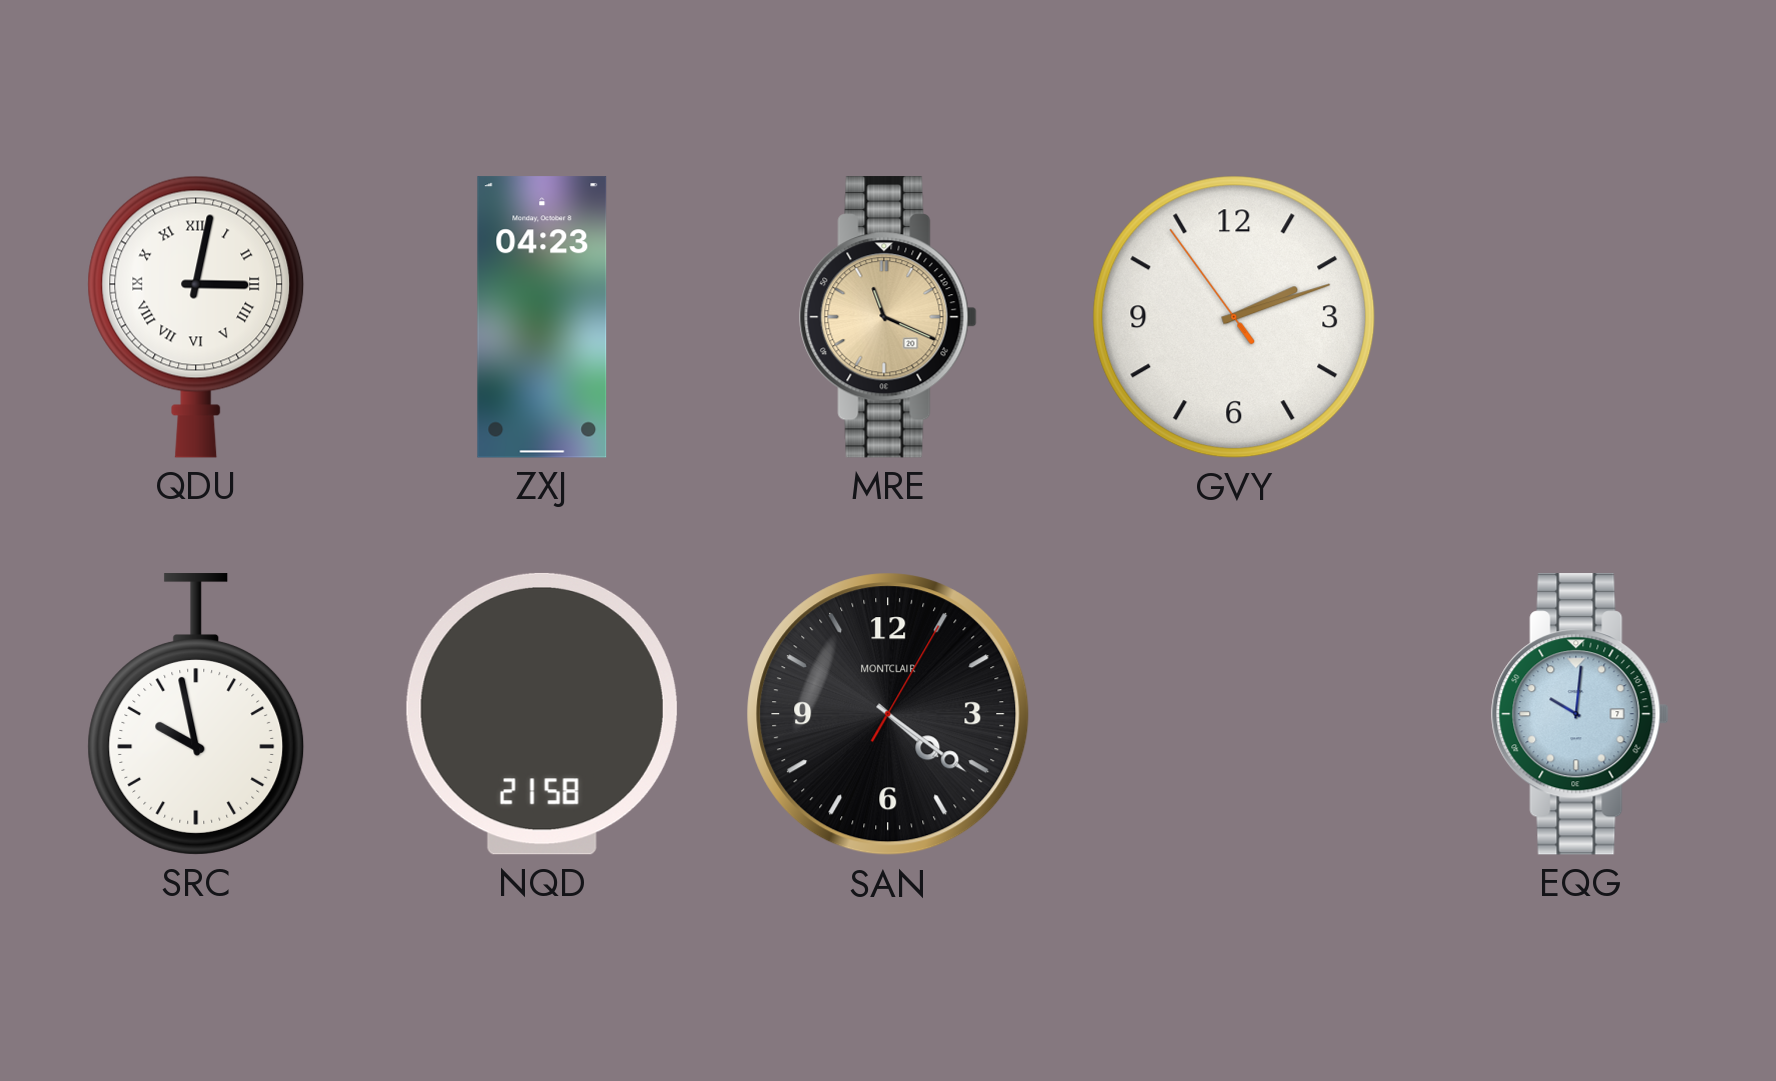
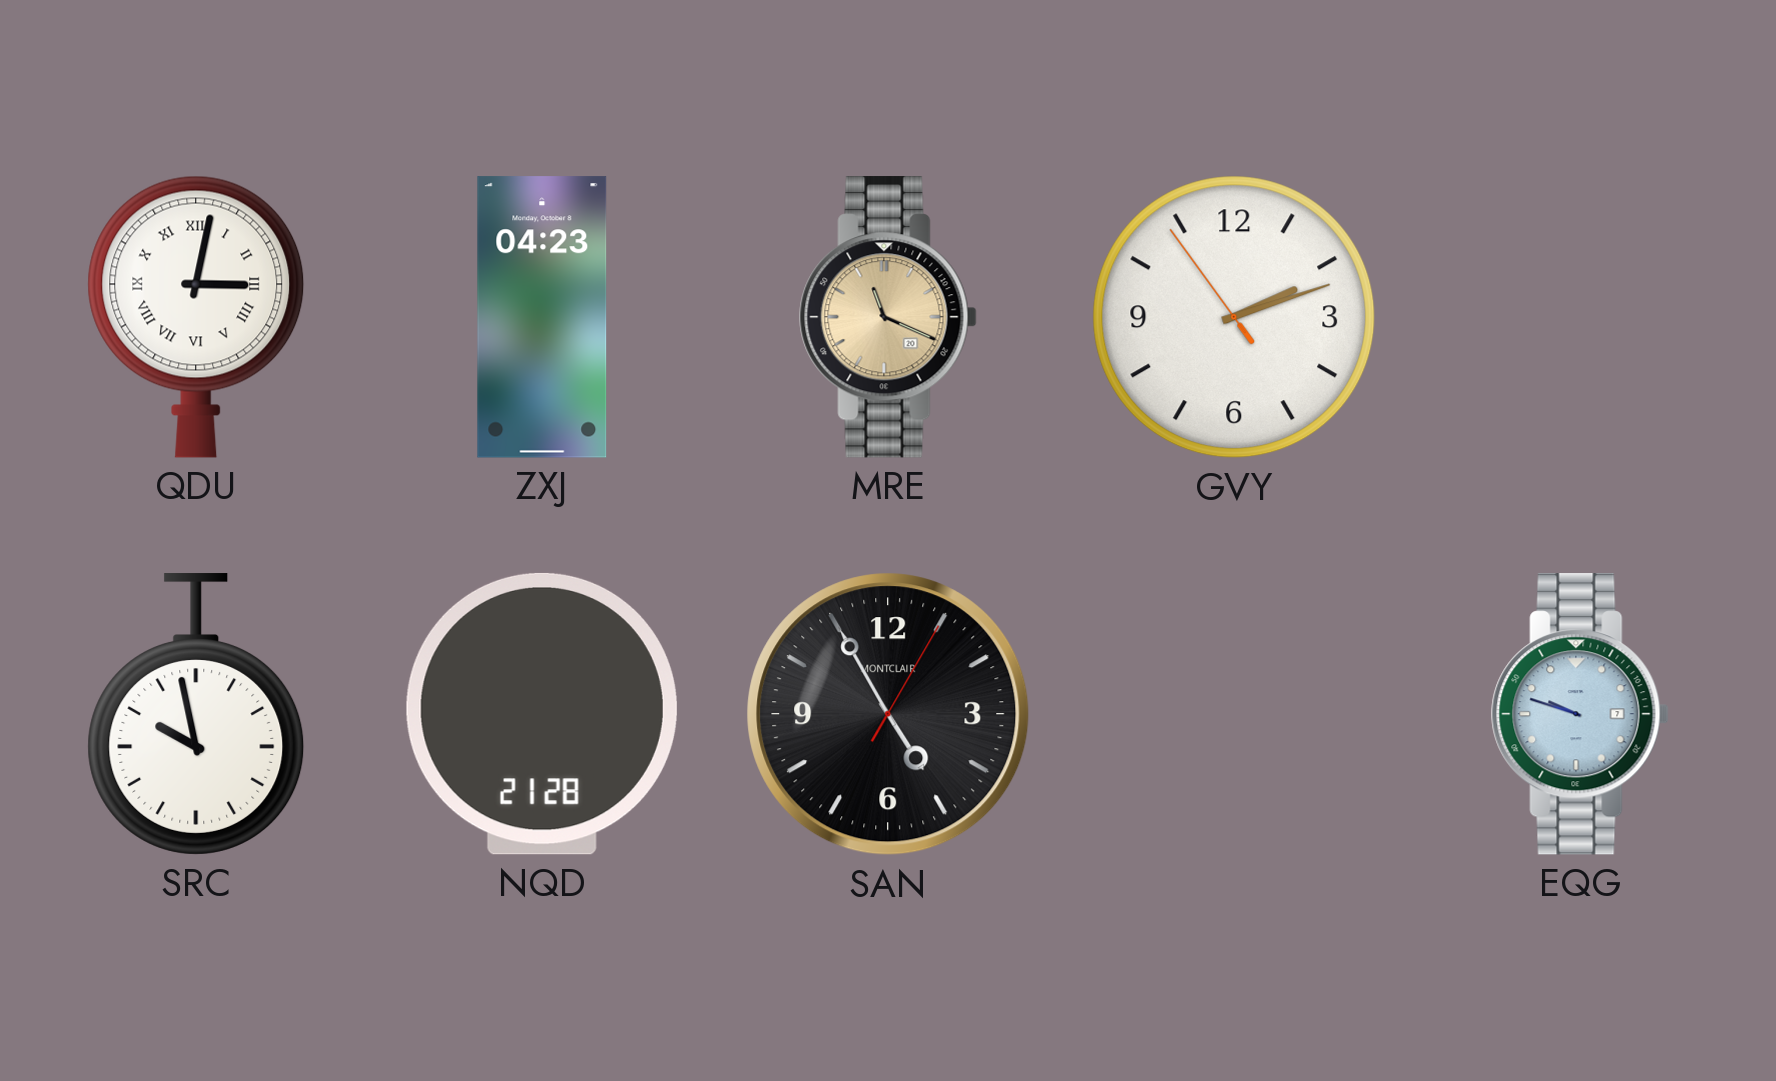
NQD: 21:58 -> 21:28 (542, 714)
SAN: 4:21 -> 4:55 (888, 714)
EQG: 10:01 -> 9:48 (1580, 714)
